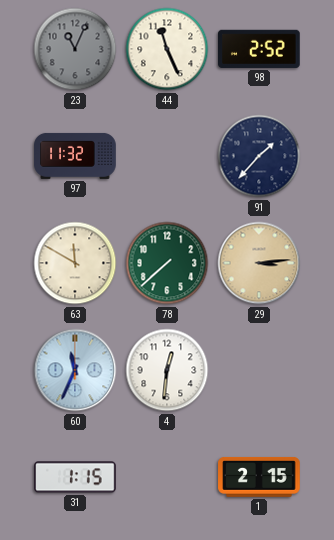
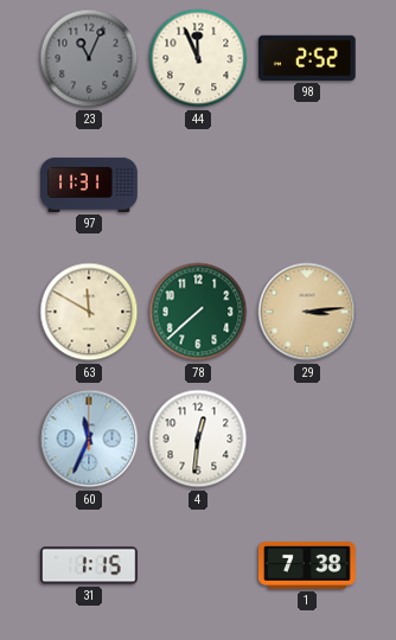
44: 11:26 -> 11:56 (198, 58)
97: 11:32 -> 11:31 (89, 185)
91: 1:37 -> none (259, 156)
1: 2:15 -> 7:38 (307, 565)
